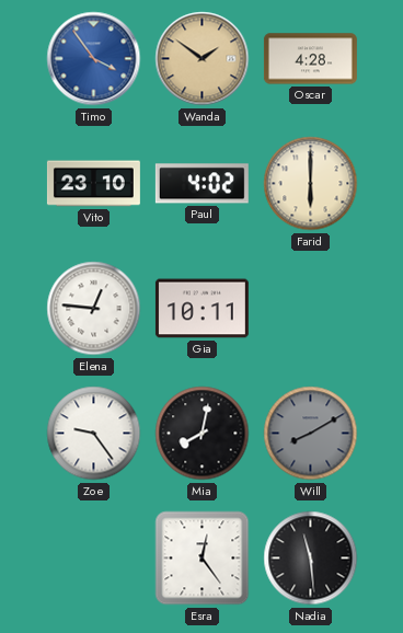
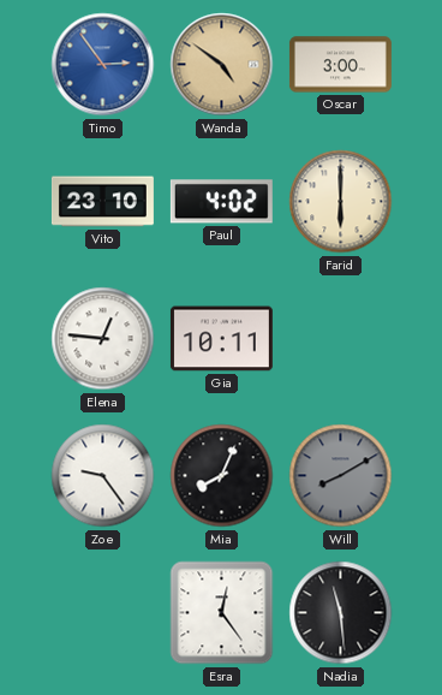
Timo: 3:54 -> 2:54 (103, 65)
Wanda: 1:51 -> 4:51 (222, 65)
Oscar: 4:28 -> 3:00 (340, 65)
Mia: 8:02 -> 8:04 (222, 476)
